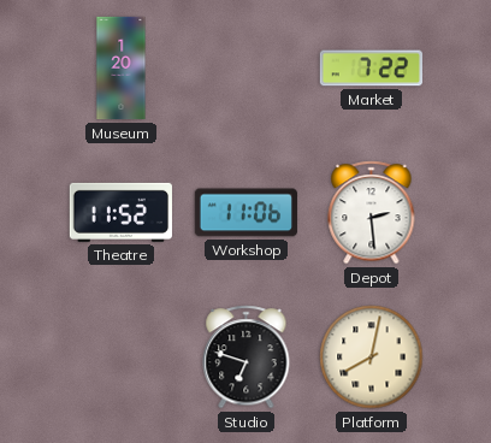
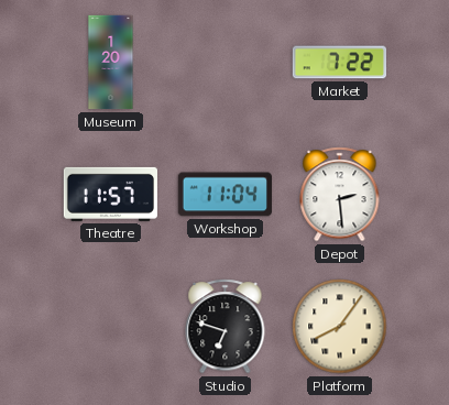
Theatre: 11:52 -> 11:57 (110, 194)
Workshop: 11:06 -> 11:04 (225, 195)
Platform: 8:02 -> 8:06 (340, 327)
